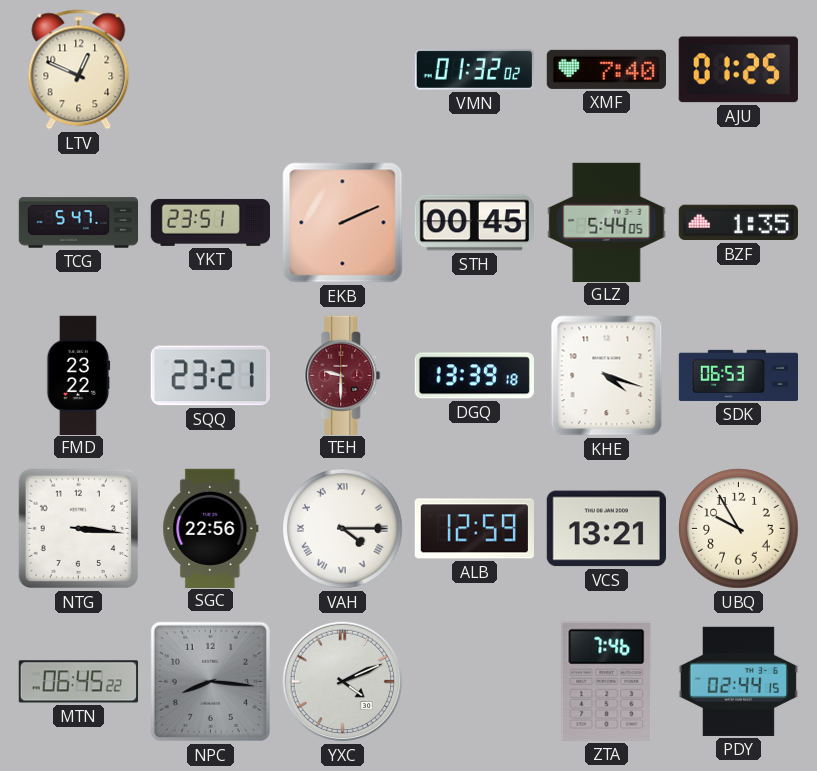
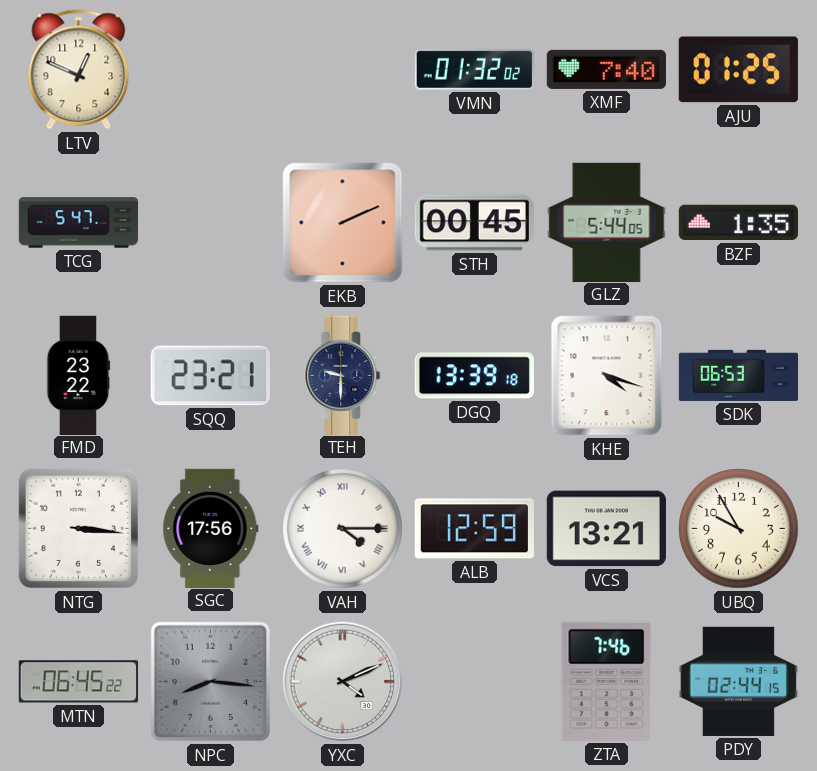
YKT: 23:51 -> none (210, 222)
TEH dial: burgundy -> navy (343, 375)
SGC: 22:56 -> 17:56 (211, 528)
